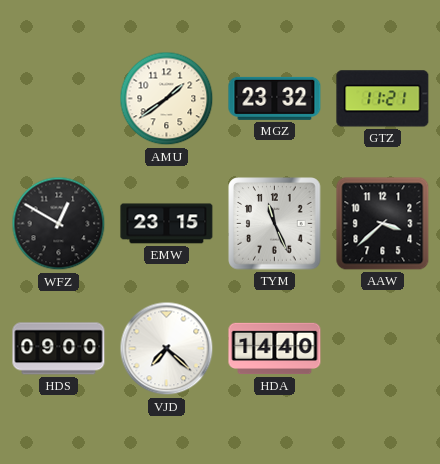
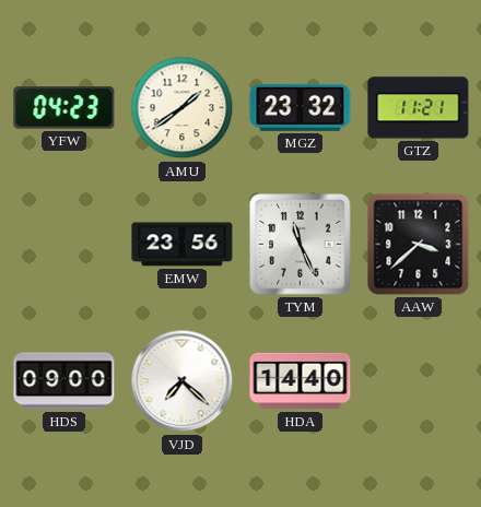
YFW: none -> 04:23 (64, 108)
WFZ: 12:50 -> none (59, 224)
EMW: 23:15 -> 23:56 (183, 245)
